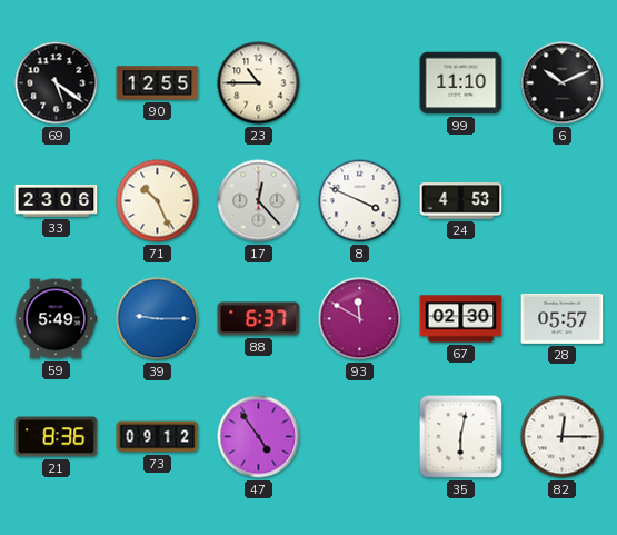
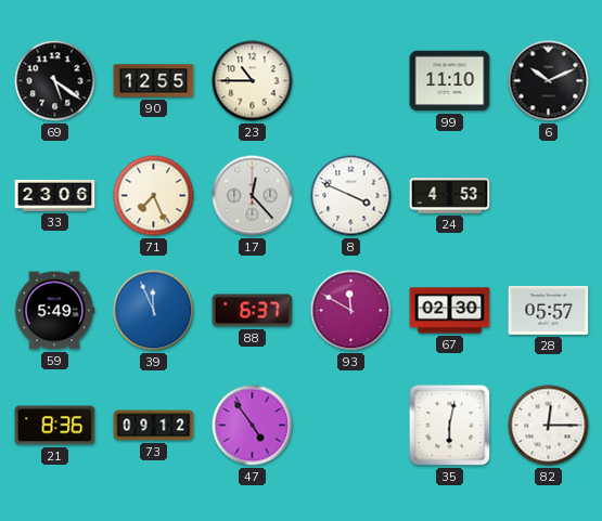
71: 10:26 -> 7:26 (154, 196)
39: 9:15 -> 11:56 (154, 311)
